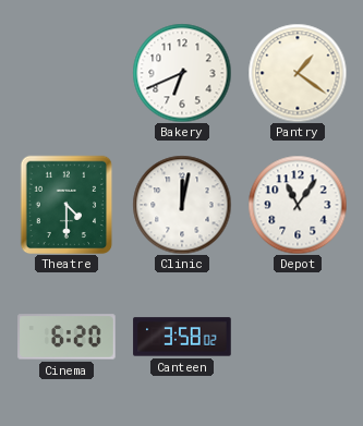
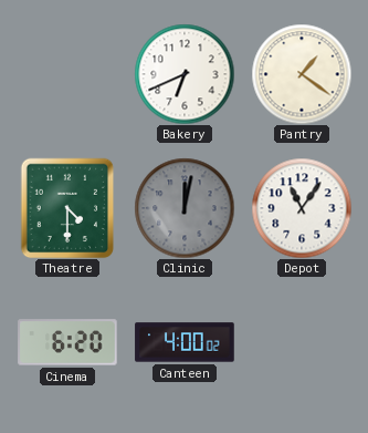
Clinic dial: white -> grey (185, 208)
Canteen: 3:58 -> 4:00 (185, 342)
